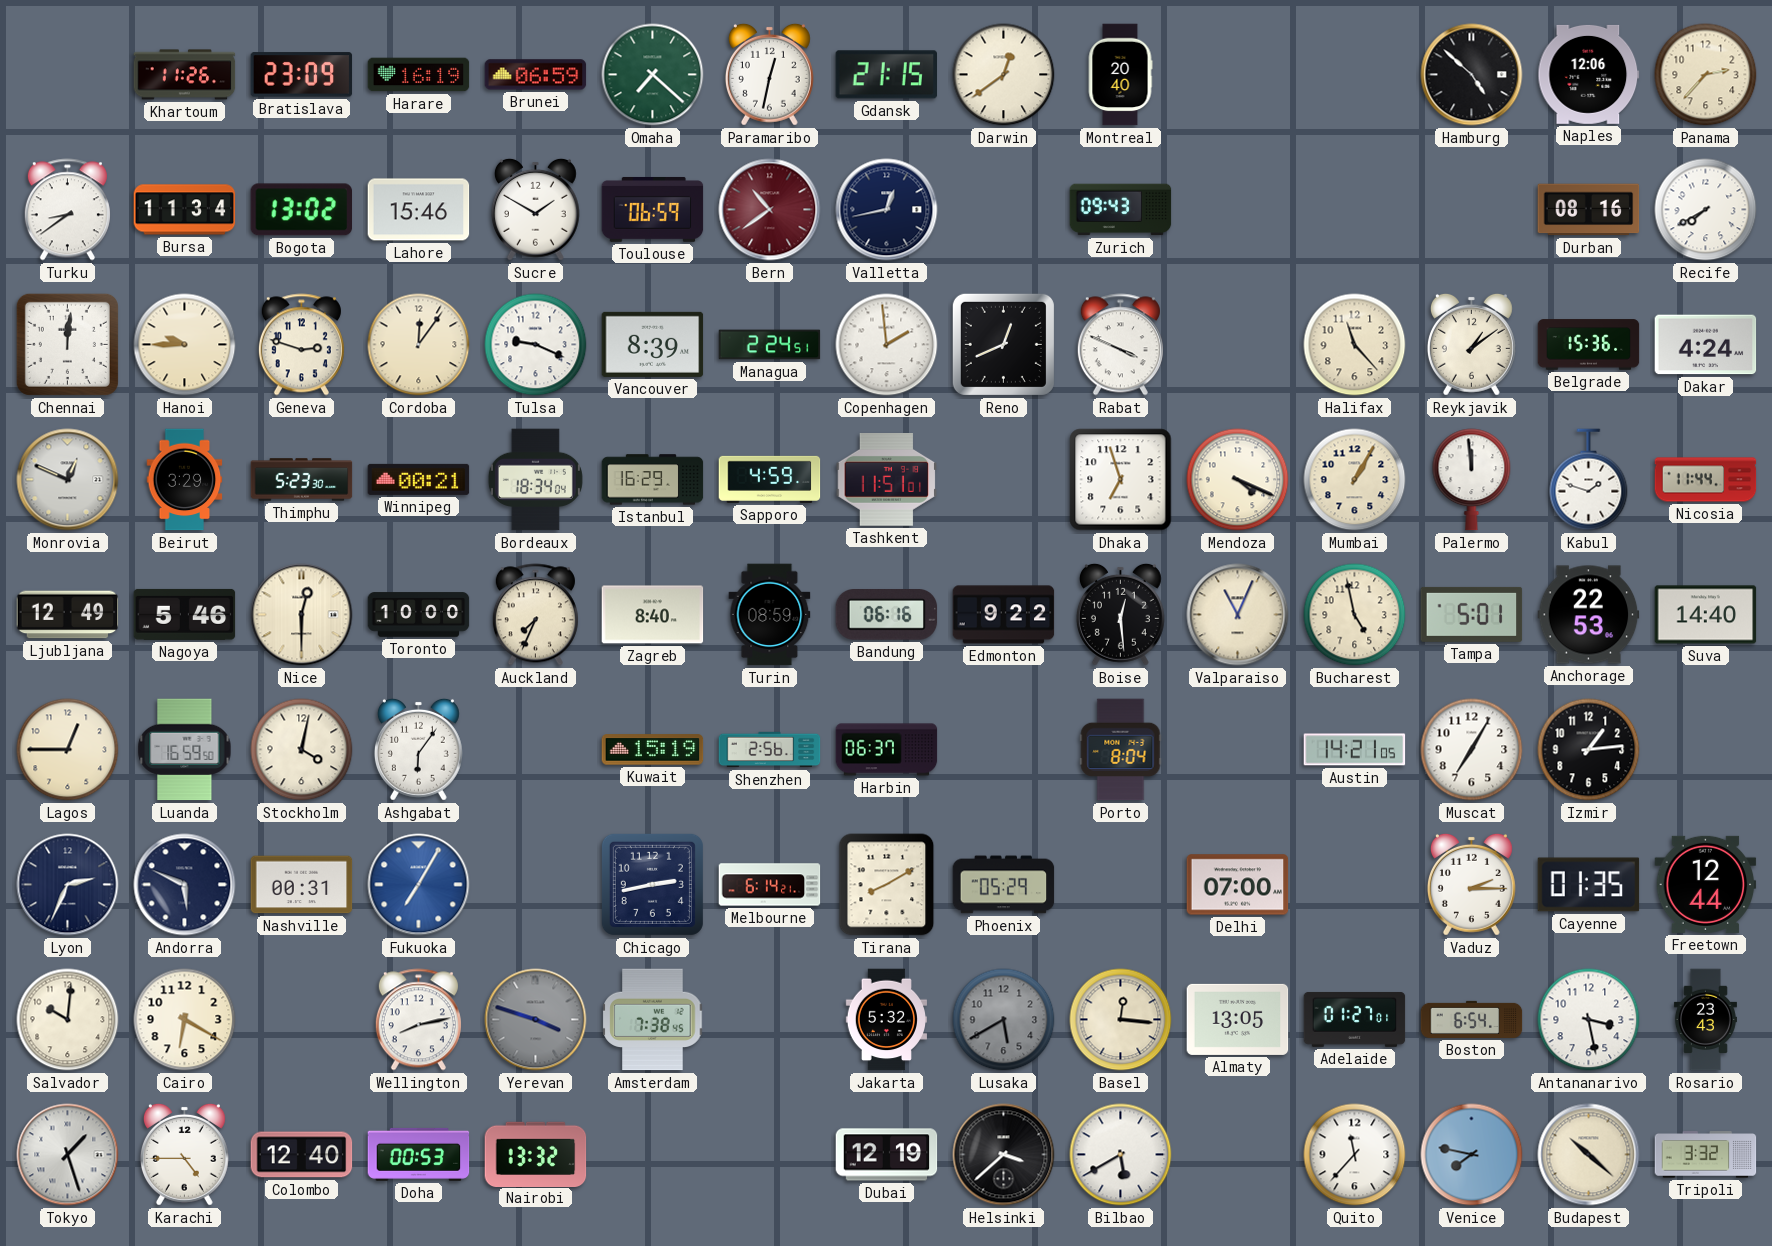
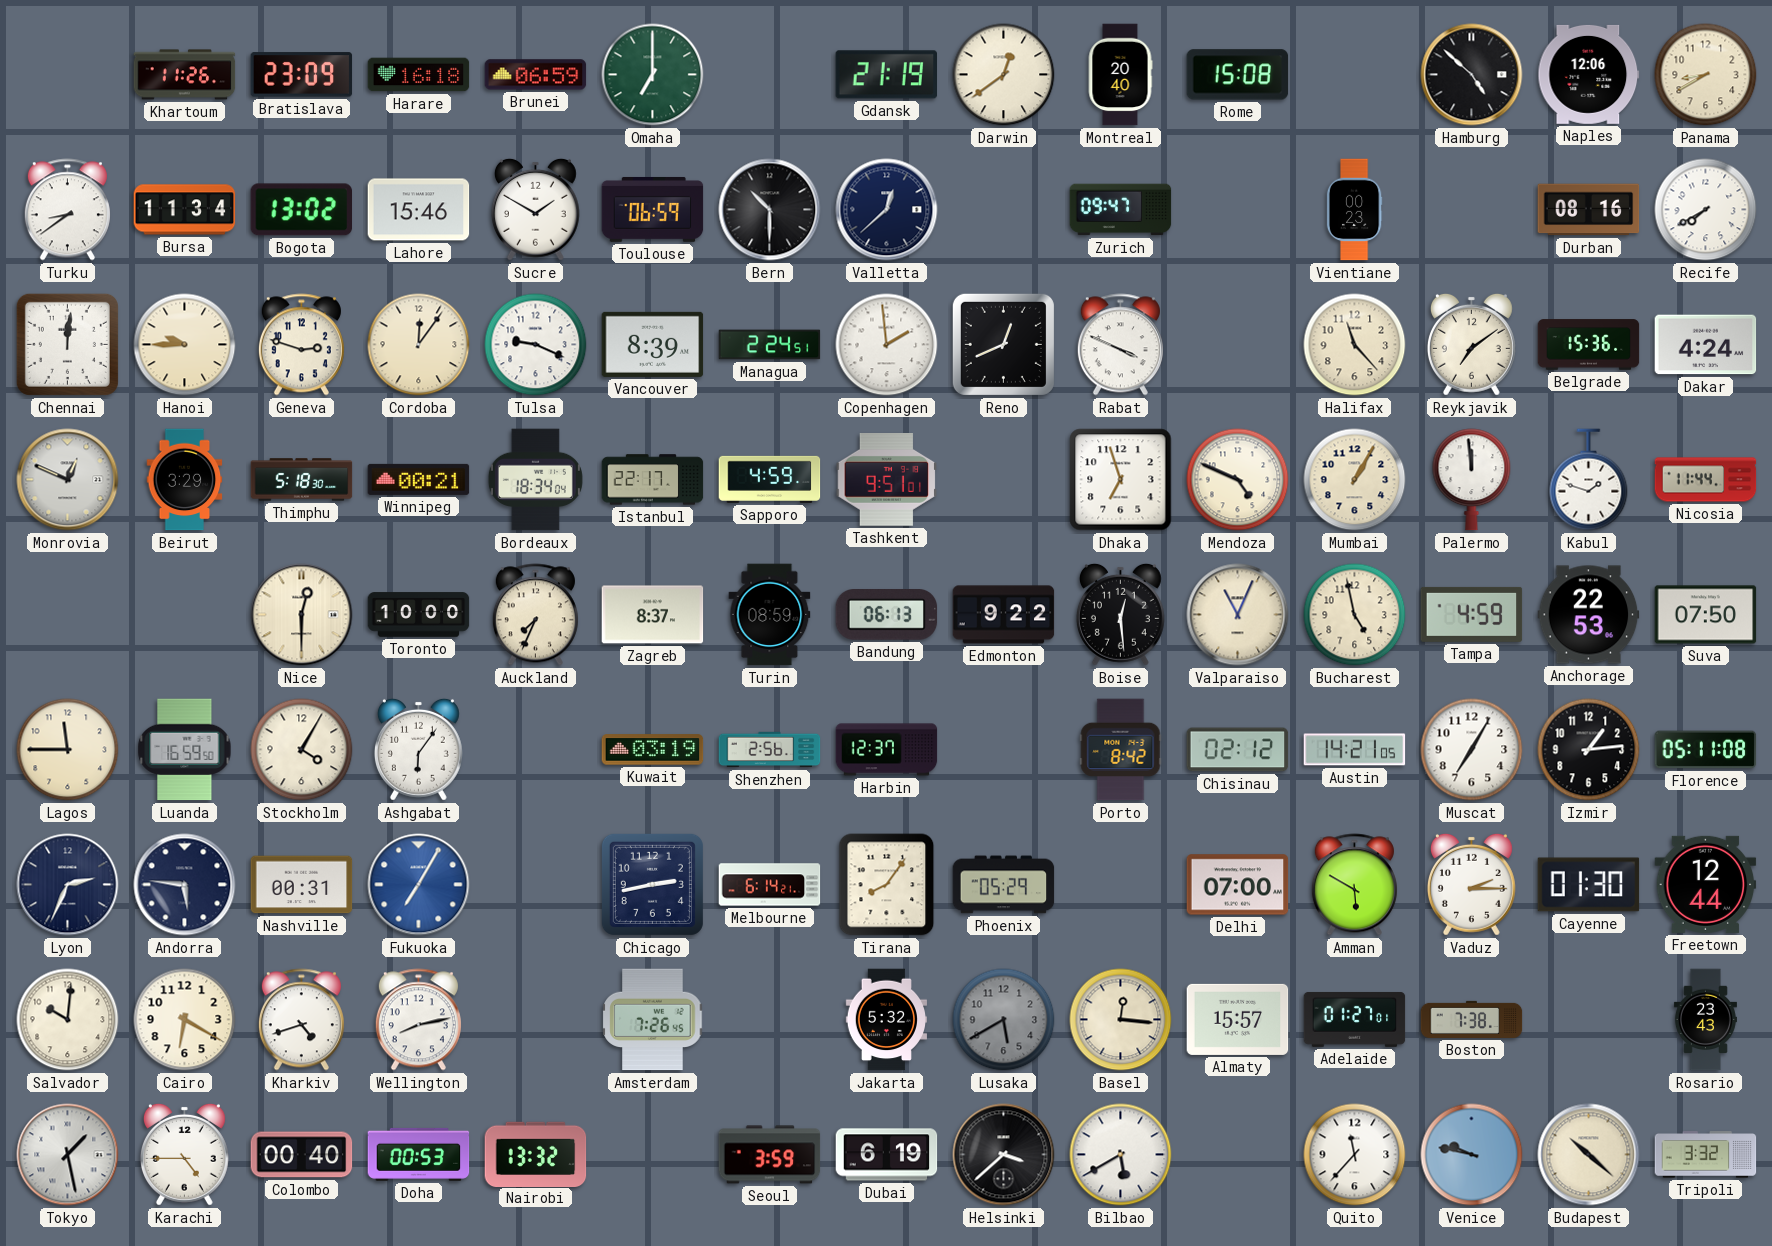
Harare: 16:19 -> 16:18 (419, 75)
Omaha: 7:22 -> 7:00 (653, 75)
Paramaribo: 12:32 -> none (769, 74)
Gdansk: 21:15 -> 21:19 (886, 75)
Rome: none -> 15:08 (1238, 75)
Panama: 2:37 -> 8:40 (1706, 75)
Bern: 10:39 -> 10:30 (770, 210)
Bern dial: burgundy -> black (770, 210)
Valletta: 12:43 -> 12:38 (887, 210)
Zurich: 09:43 -> 09:47 (1121, 210)
Vientiane: none -> 00:23 (1354, 210)
Reykjavik: 1:09 -> 7:09 (1471, 344)
Thimphu: 5:23 -> 5:18 (302, 480)
Istanbul: 16:29 -> 22:17 (653, 480)
Tashkent: 11:51 -> 9:51 (887, 480)
Mendoza: 4:19 -> 4:49 (1238, 480)
Ljubljana: 12:49 -> none (68, 615)
Nagoya: 5:46 -> none (185, 614)
Zagreb: 8:40 -> 8:37 (653, 615)
Bandung: 06:16 -> 06:13 (887, 615)
Tampa: 5:01 -> 4:59 (1472, 614)
Suva: 14:40 -> 07:50 (1706, 615)
Lagos: 12:45 -> 11:45 (68, 750)
Stockholm: 4:02 -> 4:05 (302, 750)
Kuwait: 15:19 -> 03:19 (653, 750)
Harbin: 06:37 -> 12:37 (887, 750)
Porto: 8:04 -> 8:42 (1121, 750)
Chisinau: none -> 02:12 (1238, 750)
Florence: none -> 05:11 (1706, 750)
Andorra: 5:49 -> 5:46 (185, 885)
Tirana: 8:10 -> 8:06 (887, 885)
Amman: none -> 5:50 (1354, 885)
Cayenne: 01:35 -> 01:30 (1589, 885)
Kharkiv: none -> 4:42 (301, 1020)
Yerevan: 3:48 -> none (536, 1020)
Amsterdam: 7:38 -> 7:26 (653, 1020)
Almaty: 13:05 -> 15:57 (1238, 1019)
Boston: 6:54 -> 7:38 (1472, 1019)
Antananarivo: 3:28 -> none (1589, 1020)
Tokyo: 1:27 -> 1:28 (68, 1155)
Colombo: 12:40 -> 00:40 (302, 1155)
Seoul: none -> 3:59 (770, 1155)
Dubai: 12:19 -> 6:19 (887, 1155)
Venice: 7:47 -> 9:47 (1472, 1155)
